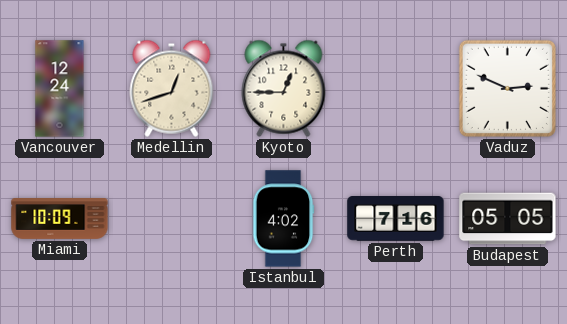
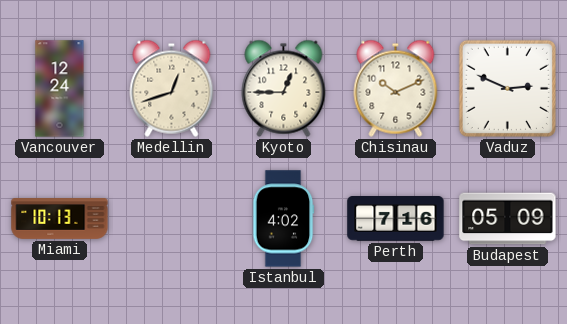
Chisinau: none -> 10:11 (396, 88)
Miami: 10:09 -> 10:13 (60, 219)
Budapest: 05:05 -> 05:09 (508, 219)
